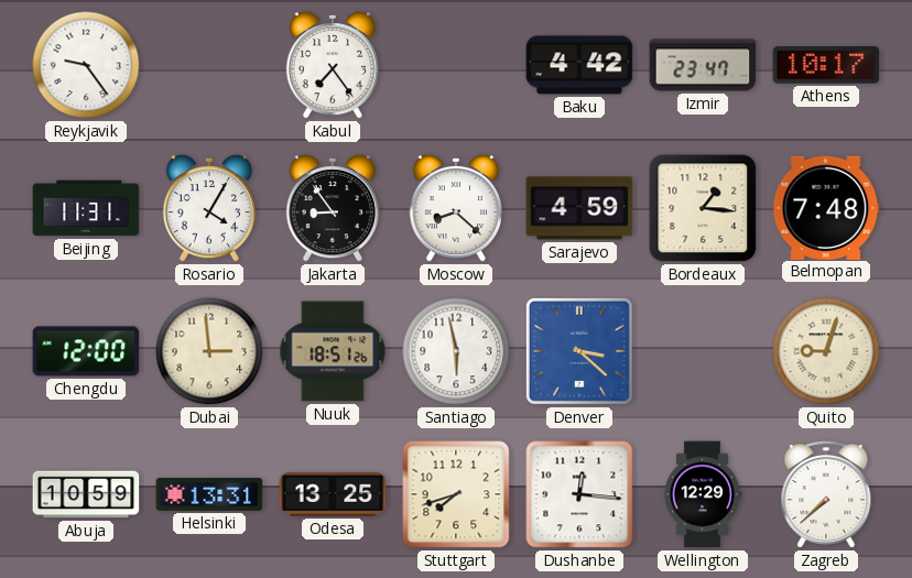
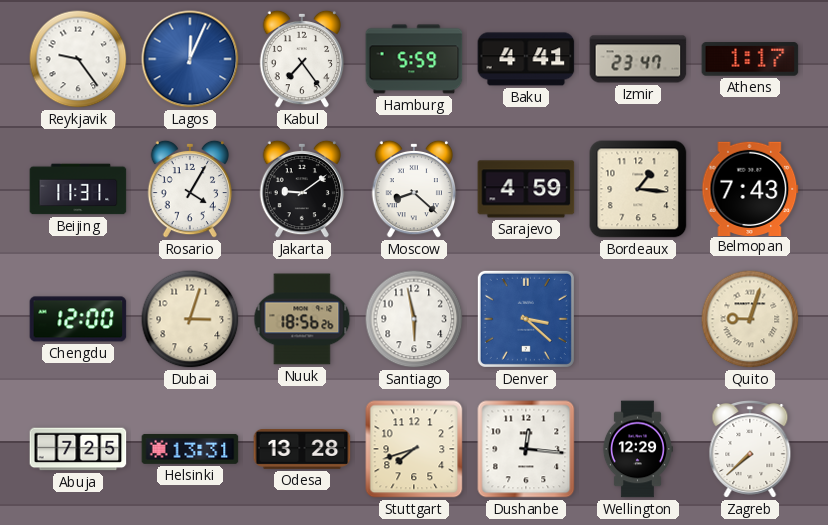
Lagos: none -> 12:04 (190, 59)
Hamburg: none -> 5:59 (414, 59)
Baku: 4:42 -> 4:41 (526, 59)
Athens: 10:17 -> 1:17 (750, 59)
Jakarta: 8:54 -> 9:09 (301, 189)
Belmopan: 7:48 -> 7:43 (750, 188)
Dubai: 2:59 -> 3:03 (190, 319)
Nuuk: 18:51 -> 18:56 (302, 319)
Abuja: 10:59 -> 7:25 (78, 449)
Odesa: 13:25 -> 13:28 (302, 450)
